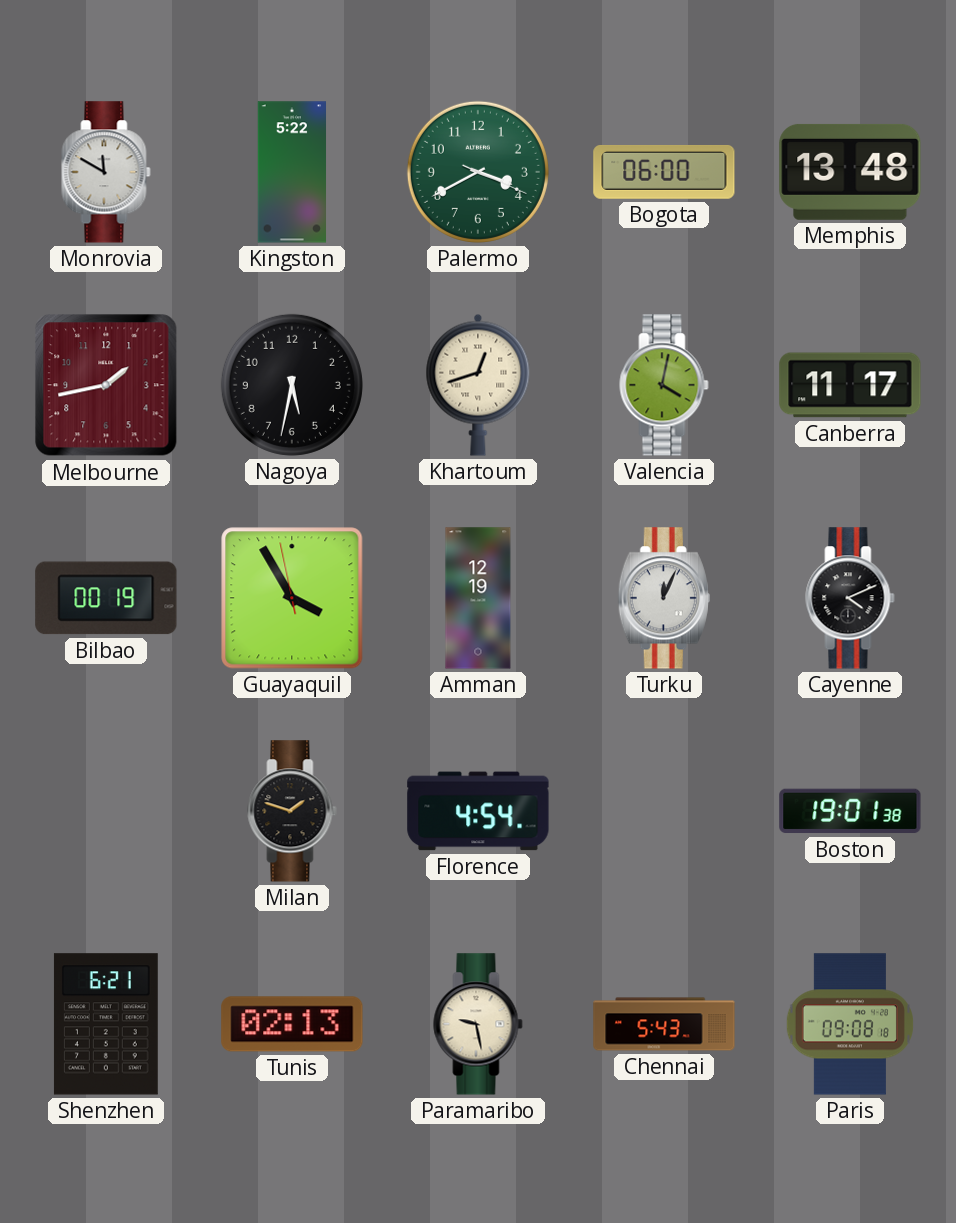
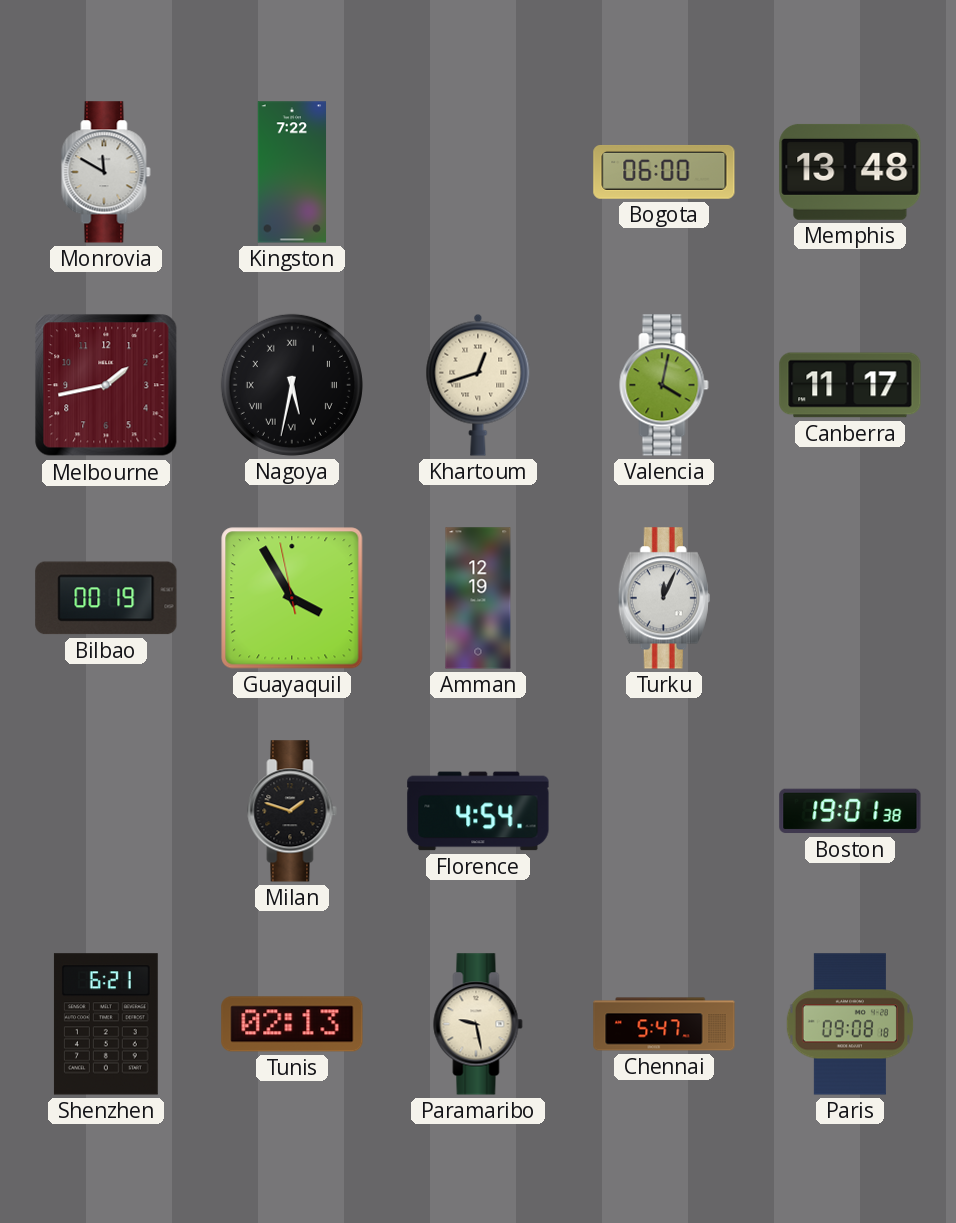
Kingston: 5:22 -> 7:22 (292, 172)
Palermo: 3:40 -> none (478, 172)
Nagoya numerals: Arabic -> Roman (292, 385)
Cayenne: 4:11 -> none (850, 598)
Chennai: 5:43 -> 5:47 (664, 1024)
